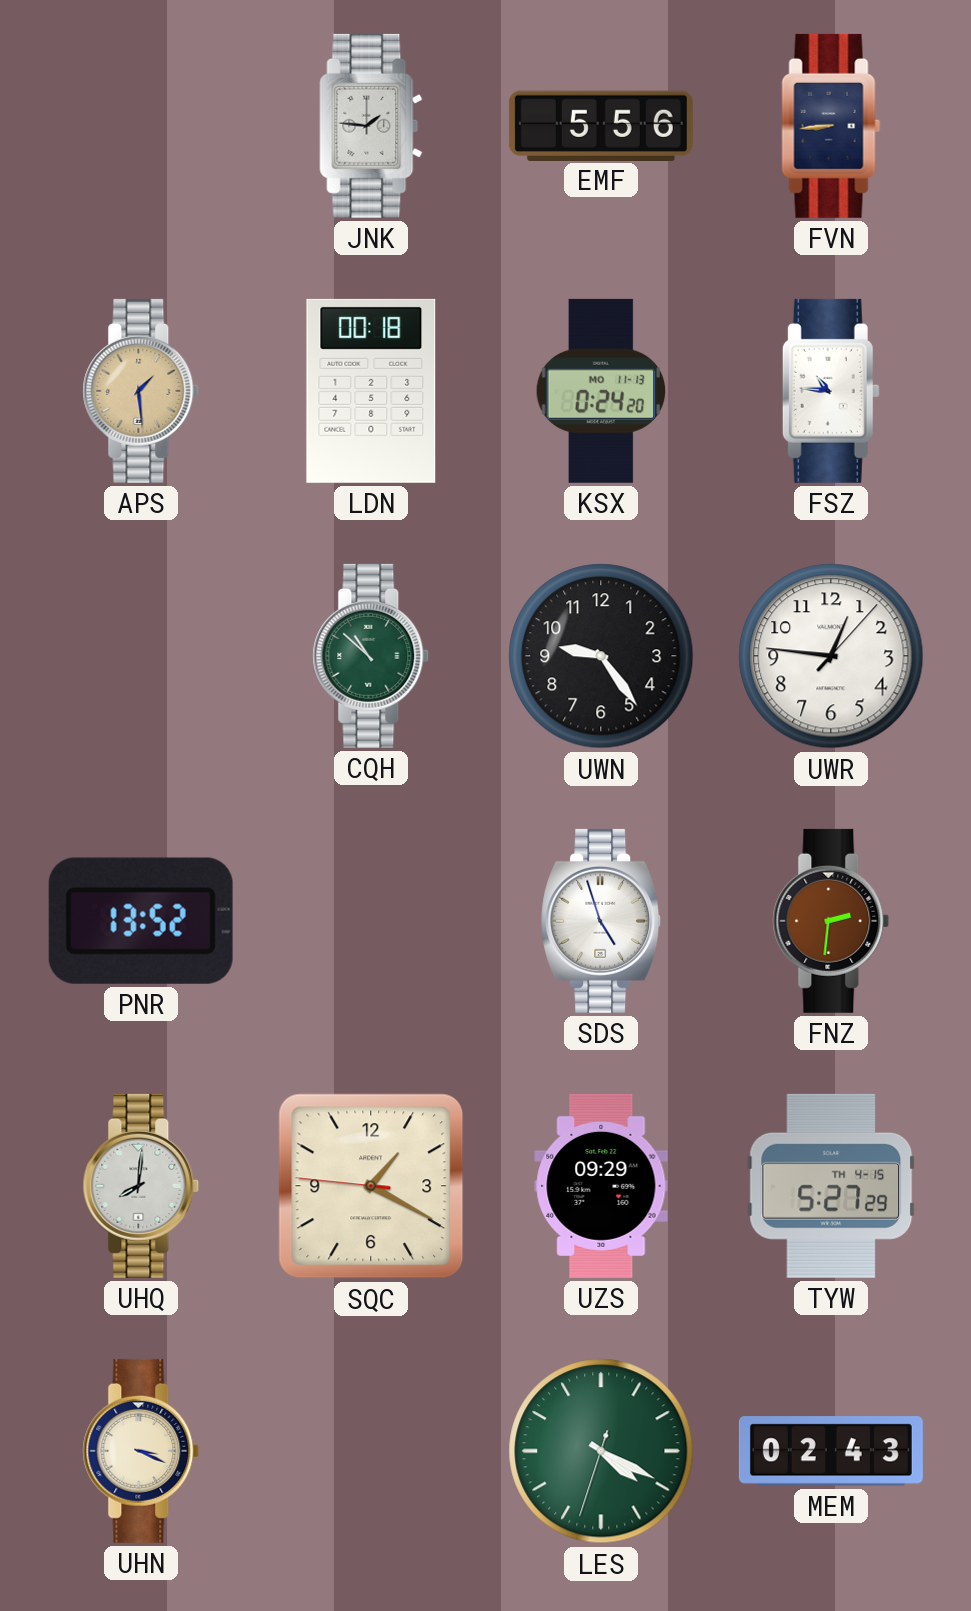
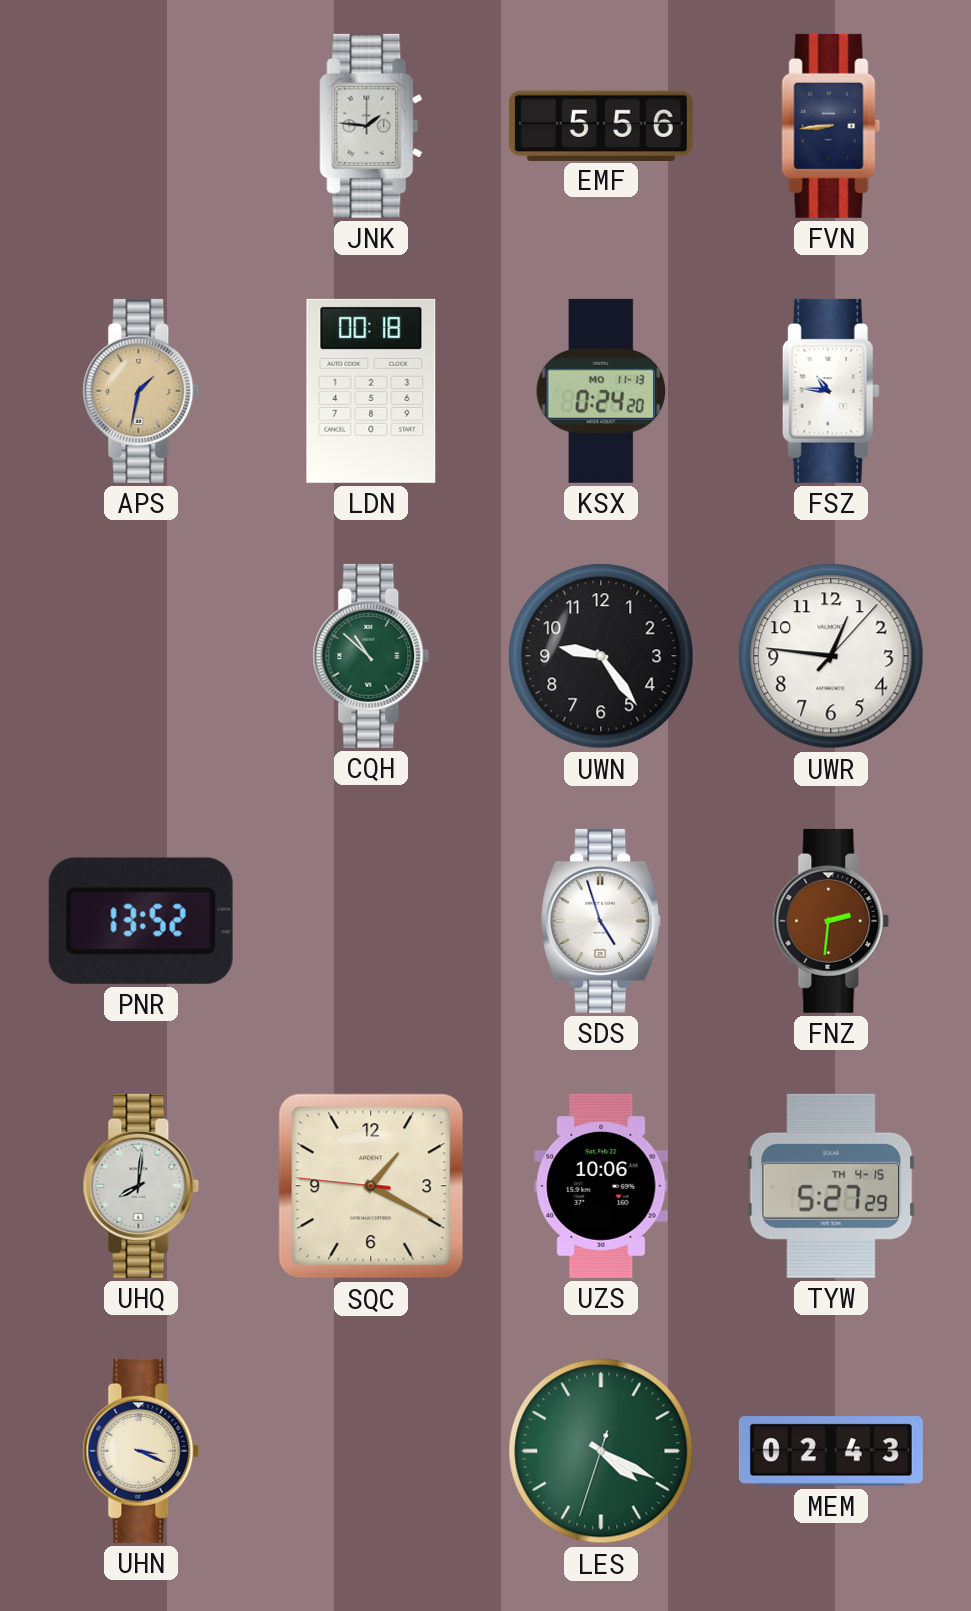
APS: 1:29 -> 1:32 (141, 391)
UZS: 09:29 -> 10:06 (601, 1186)
